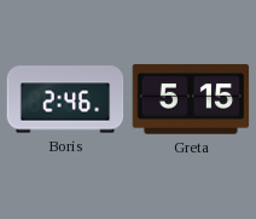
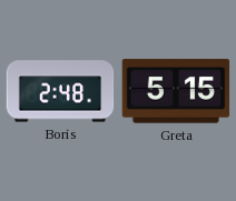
Boris: 2:46 -> 2:48 (60, 91)
